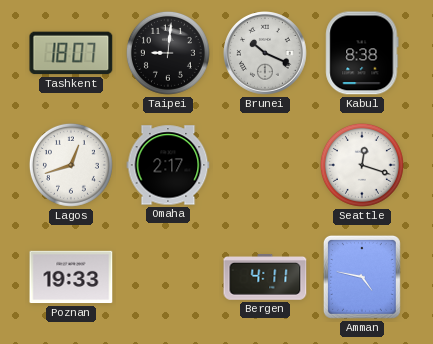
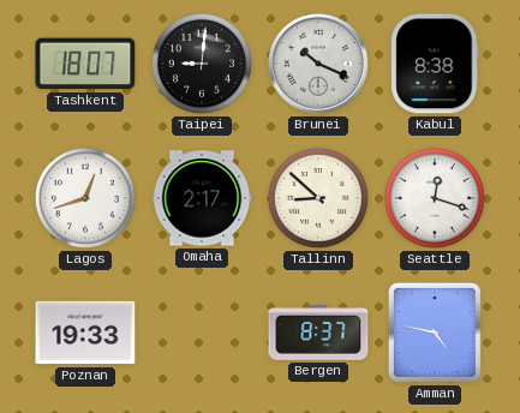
Tallinn: none -> 8:52 (318, 198)
Bergen: 4:11 -> 8:37 (318, 334)
